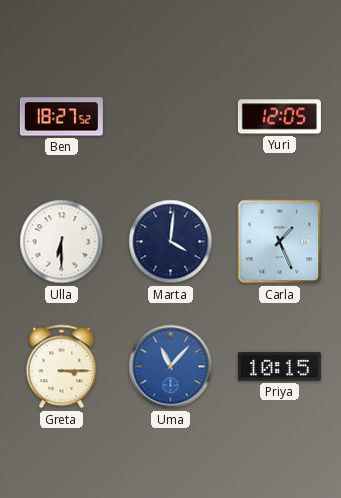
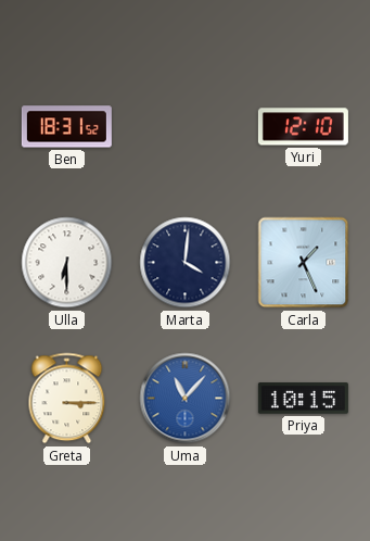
Ben: 18:27 -> 18:31 (66, 127)
Yuri: 12:05 -> 12:10 (303, 127)
